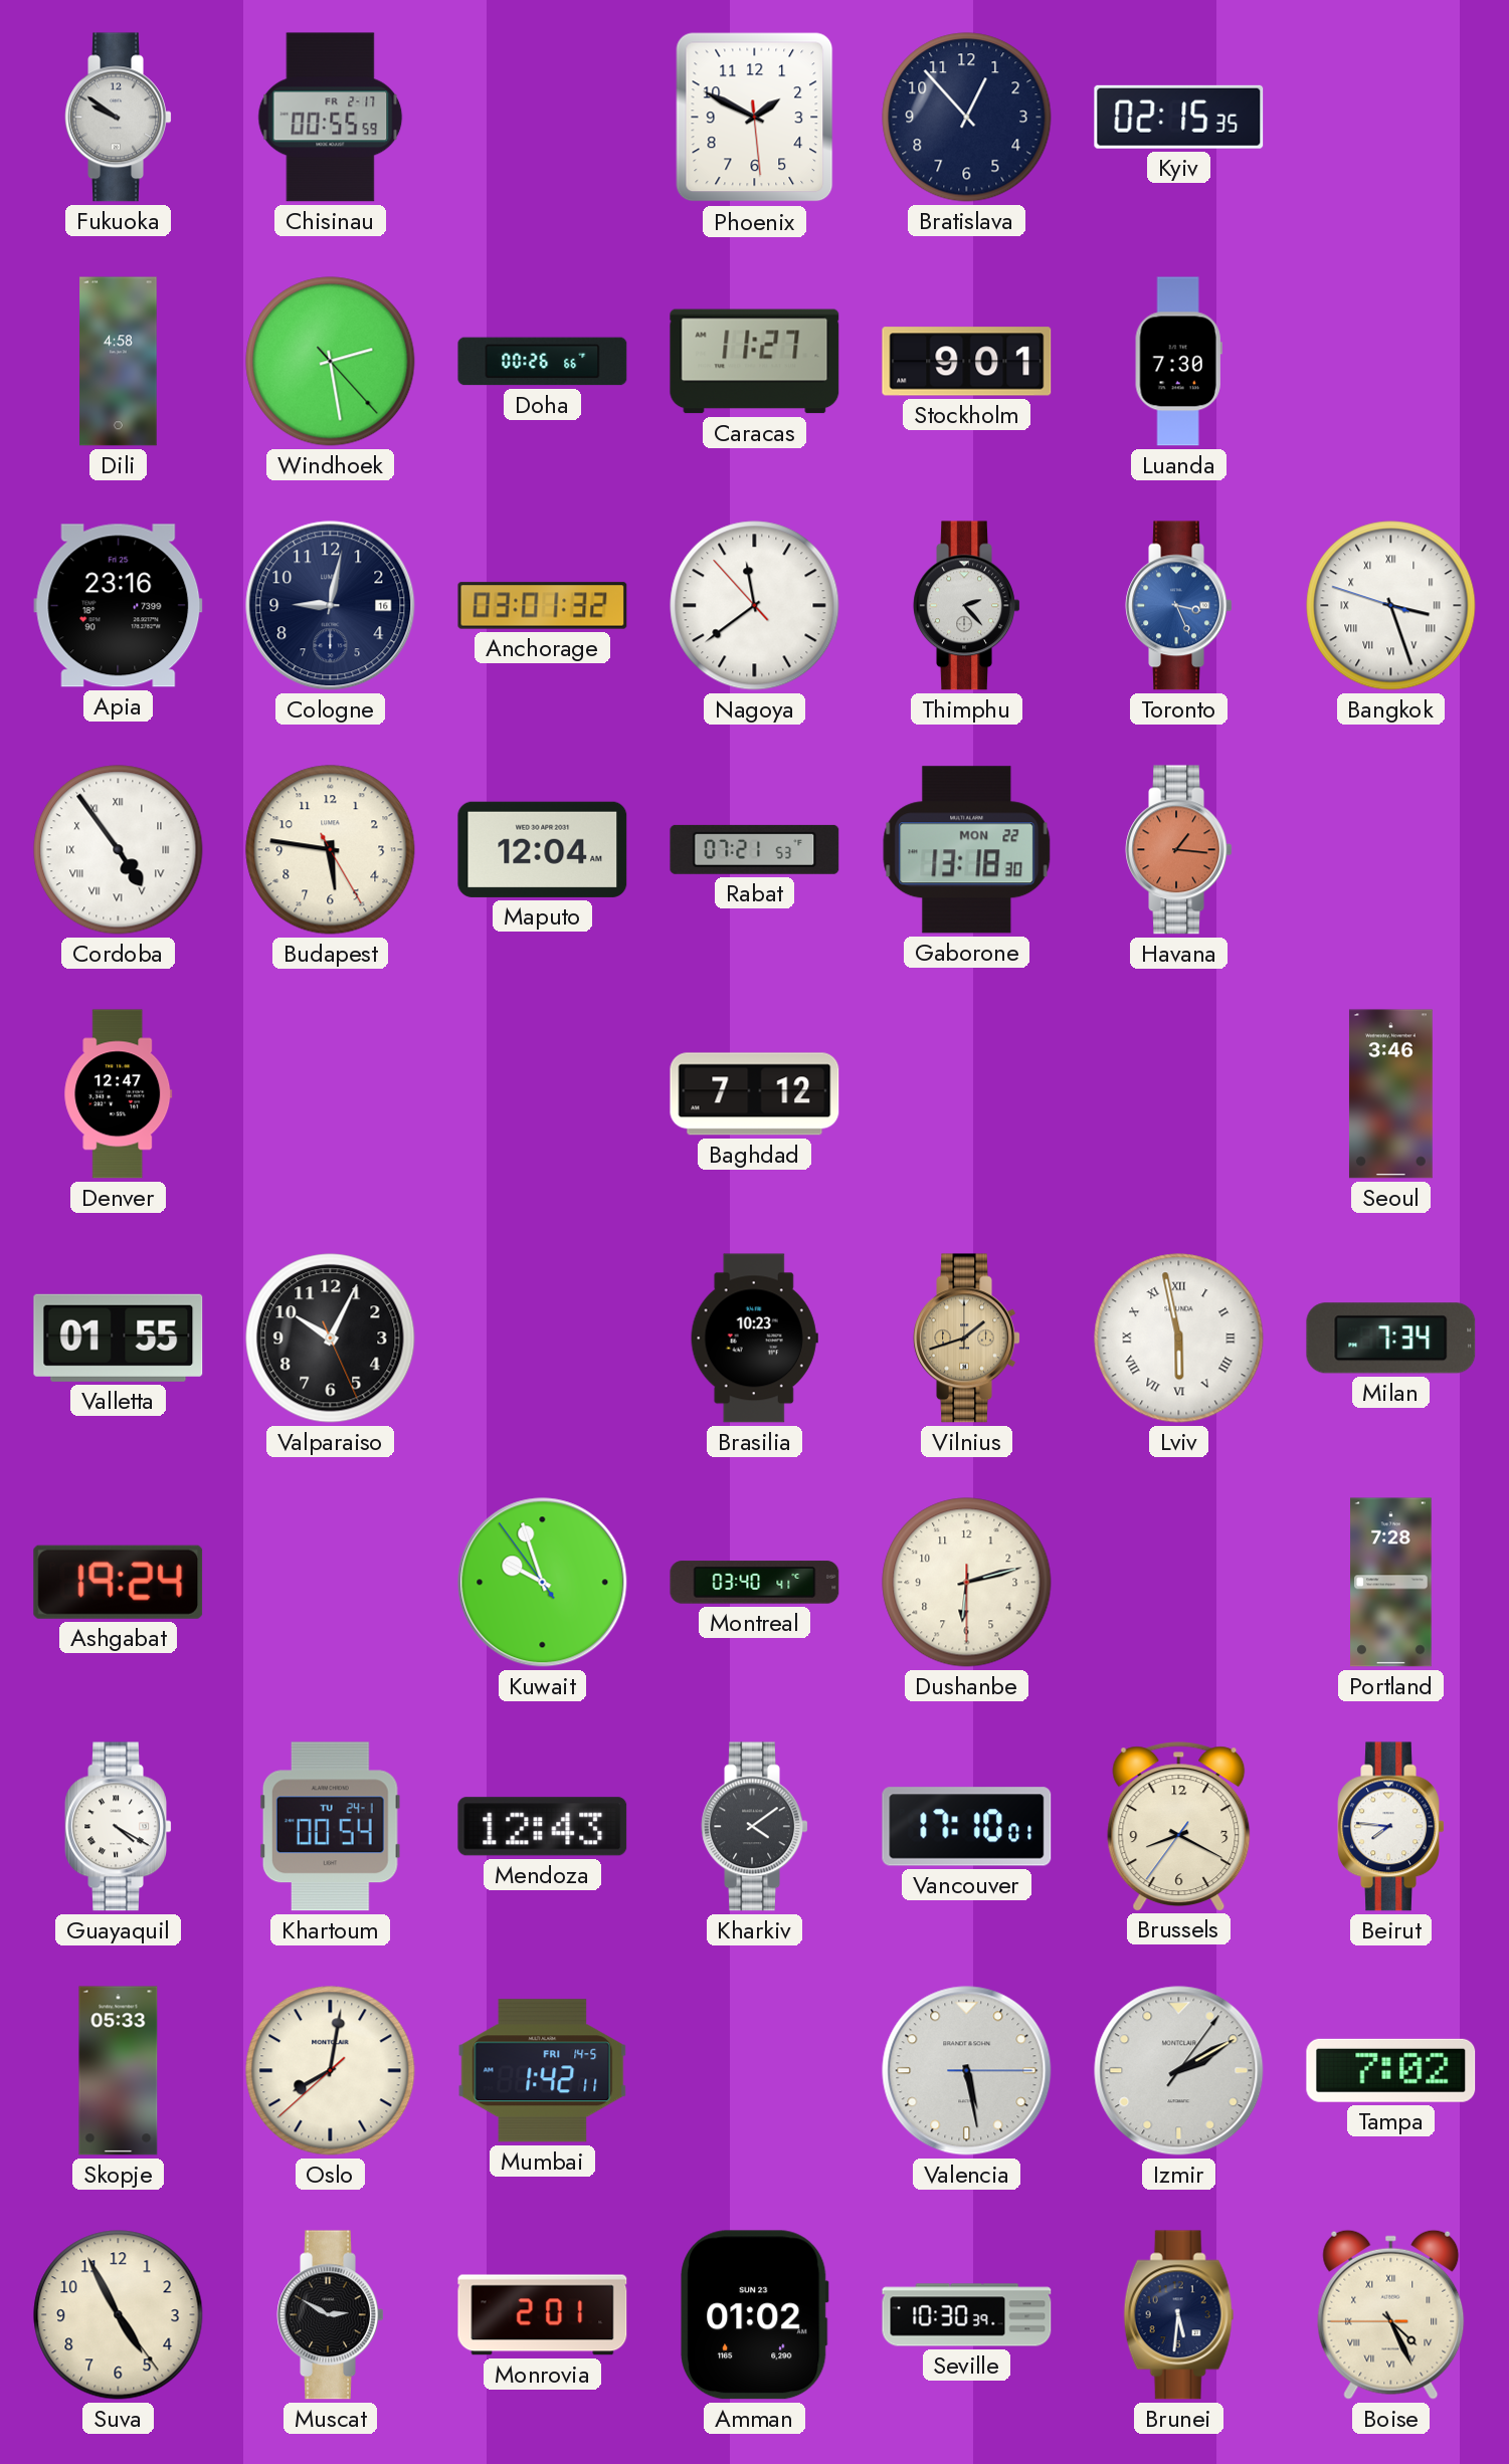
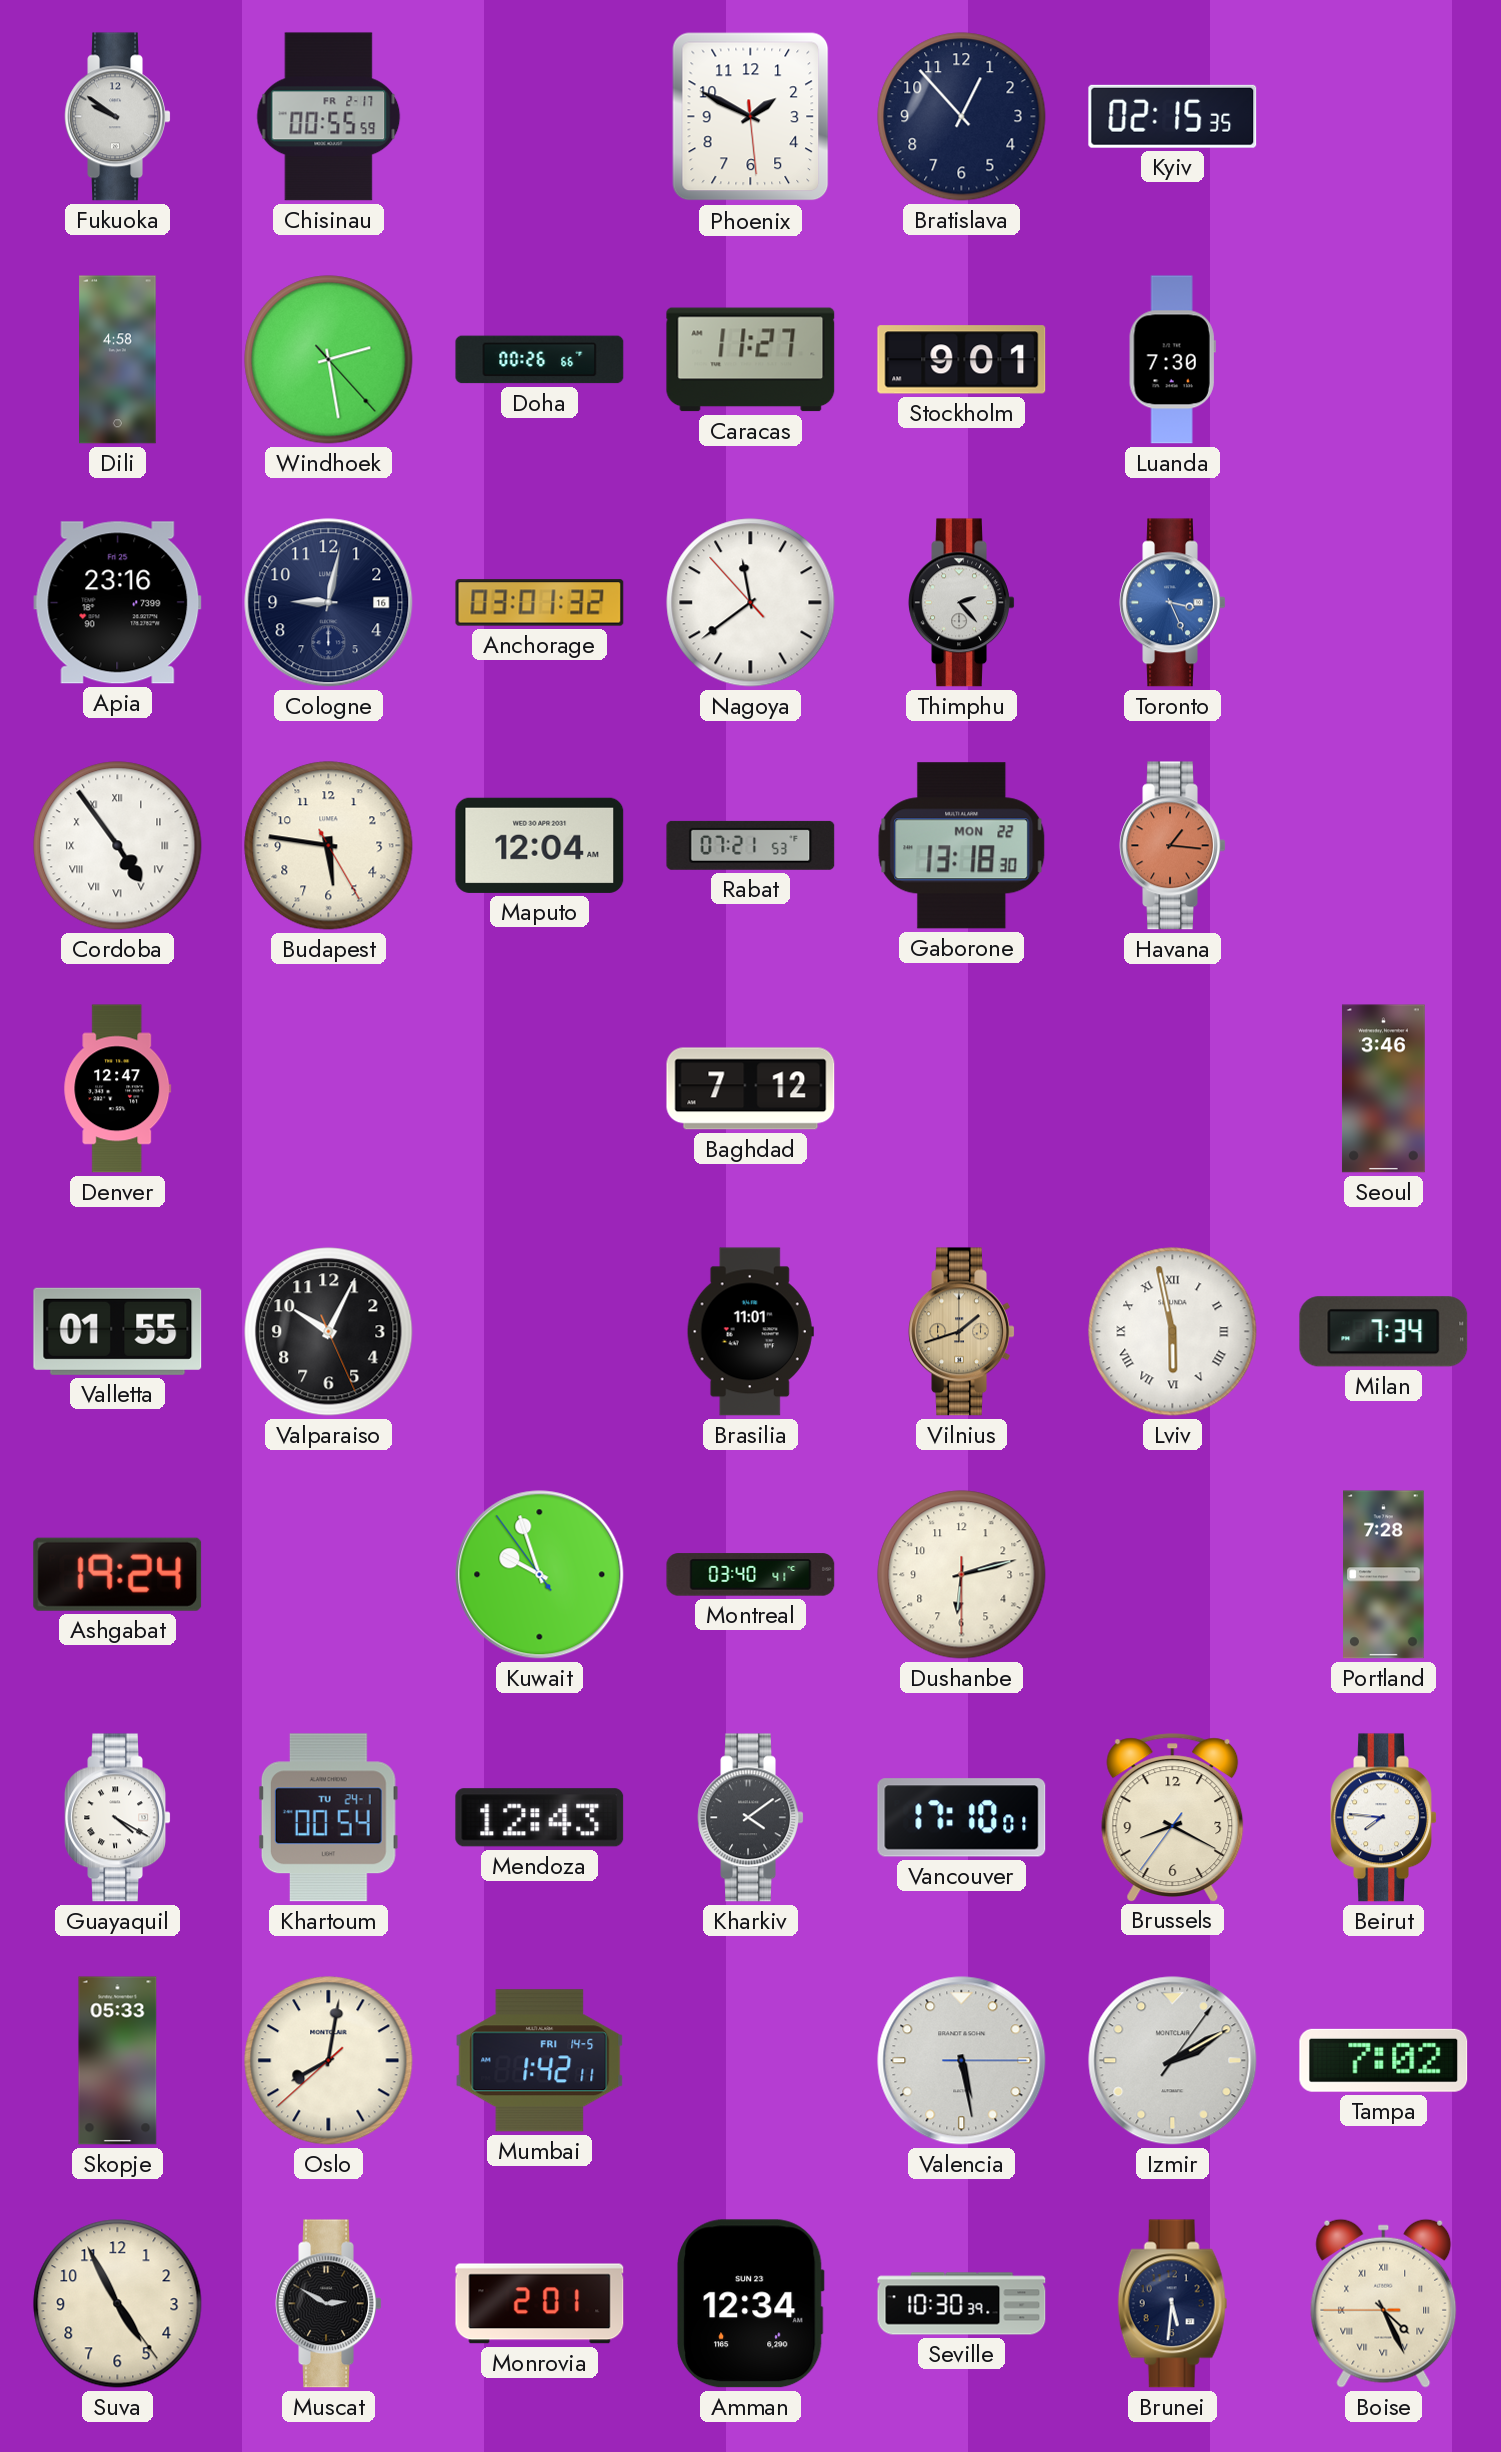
Bangkok: 3:26 -> none (1391, 606)
Brasilia: 10:23 -> 11:01 (750, 1332)
Amman: 01:02 -> 12:34 (751, 2304)
